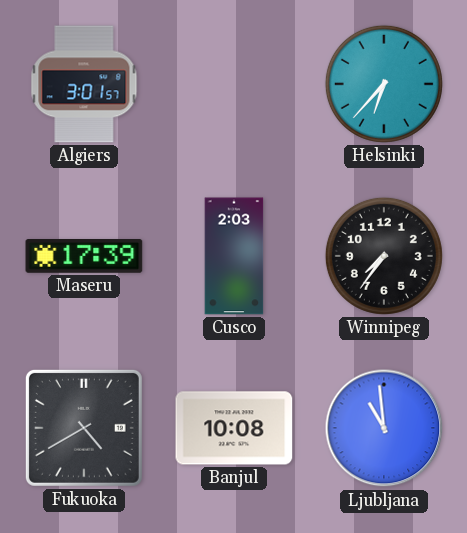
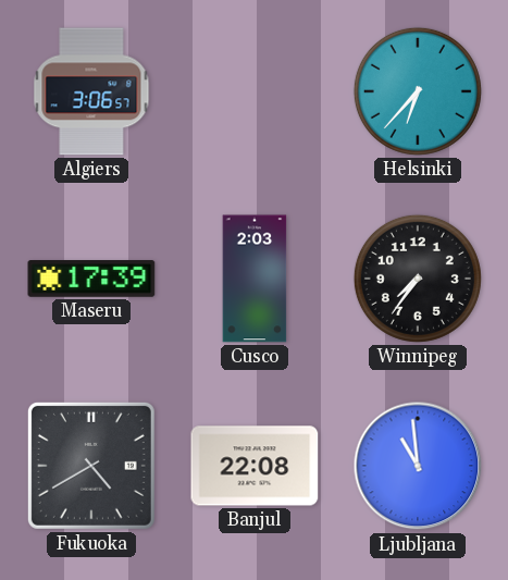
Algiers: 3:01 -> 3:06 (91, 91)
Banjul: 10:08 -> 22:08 (255, 466)
